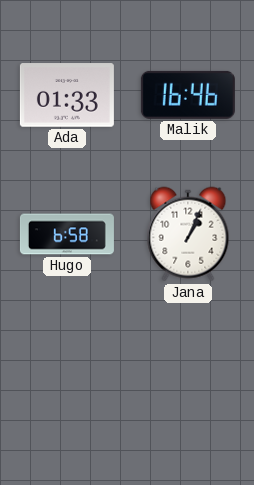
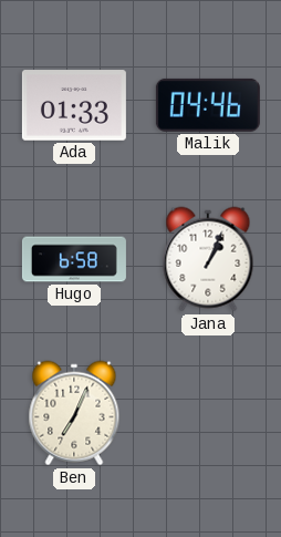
Malik: 16:46 -> 04:46 (208, 105)
Ben: none -> 7:04 (74, 413)
